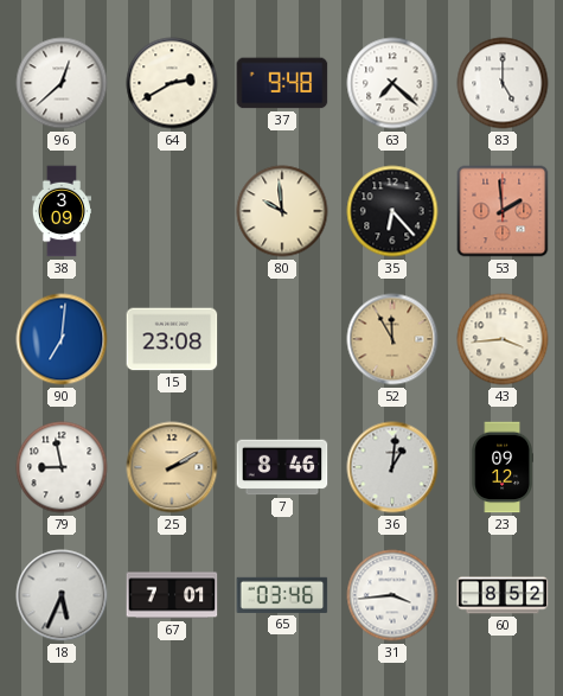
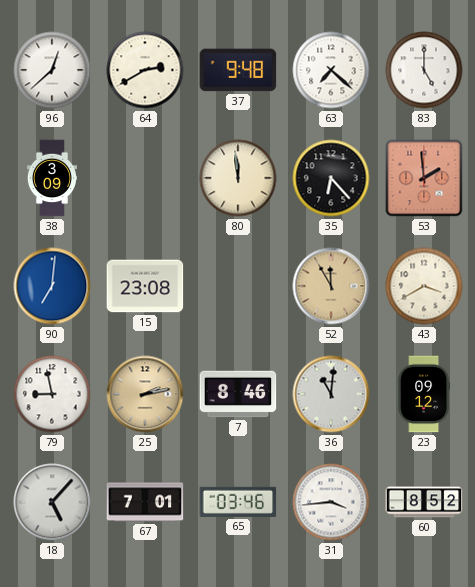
80: 9:59 -> 11:59 (238, 178)
43: 3:44 -> 3:40 (424, 286)
25: 2:10 -> 2:13 (145, 394)
36: 1:01 -> 11:01 (331, 394)
18: 5:34 -> 5:07 (52, 502)
